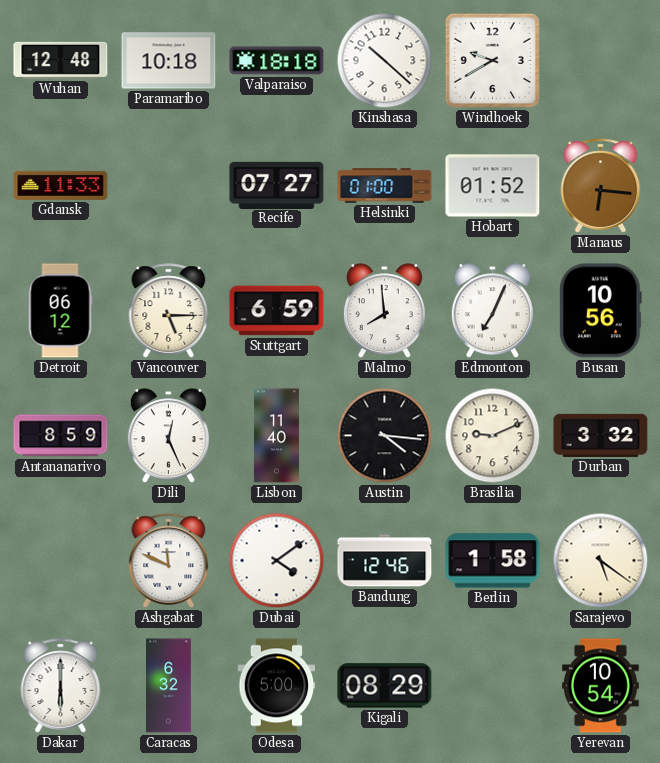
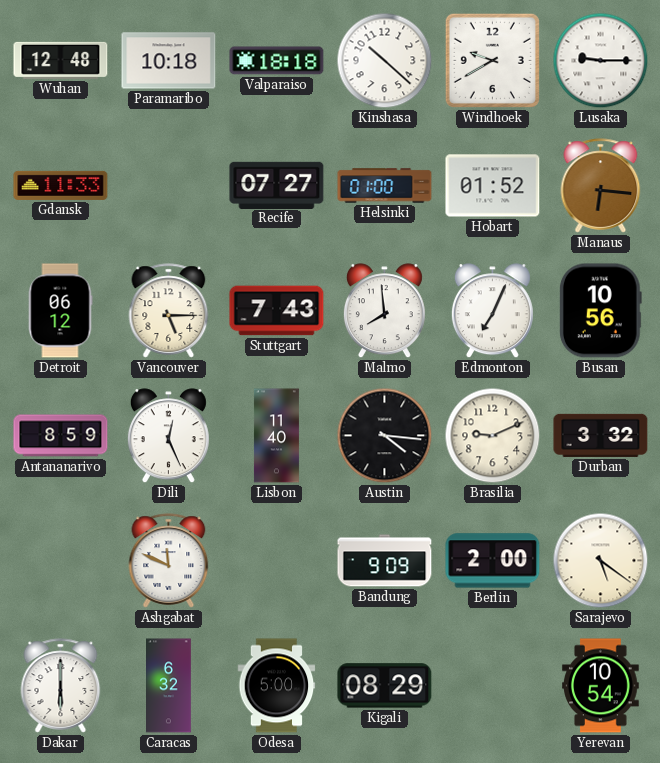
Lusaka: none -> 9:15 (601, 61)
Stuttgart: 6:59 -> 7:43 (277, 311)
Dubai: 4:09 -> none (277, 561)
Bandung: 12:46 -> 9:09 (385, 561)
Berlin: 1:58 -> 2:00 (493, 561)
